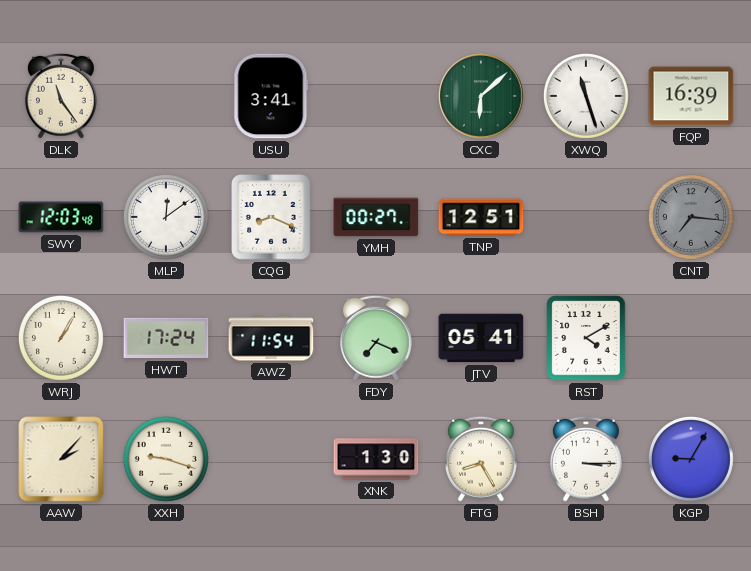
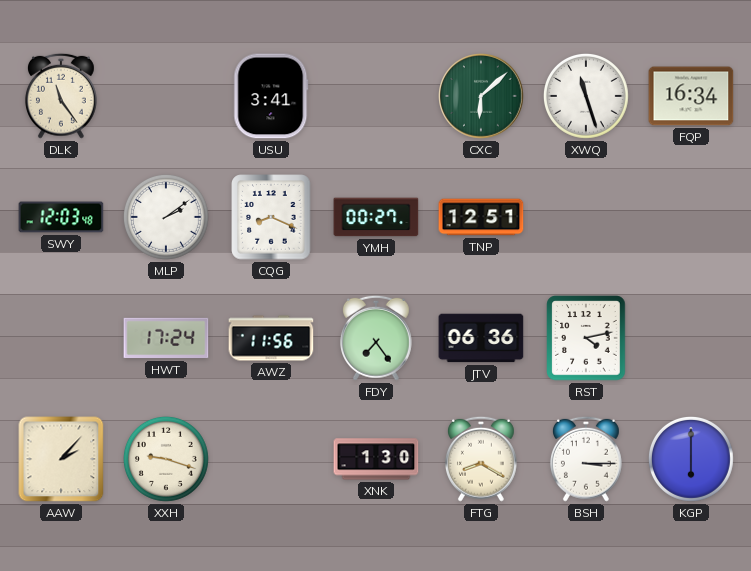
FQP: 16:39 -> 16:34 (691, 96)
MLP: 12:09 -> 2:09 (166, 217)
CNT: 7:16 -> none (691, 217)
WRJ: 1:05 -> none (61, 338)
AWZ: 11:54 -> 11:56 (271, 338)
FDY: 7:19 -> 7:24 (376, 338)
JTV: 05:41 -> 06:36 (481, 338)
RST: 4:10 -> 4:13 (586, 338)
FTG: 8:25 -> 8:20 (481, 459)
KGP: 9:05 -> 6:00 (691, 459)
